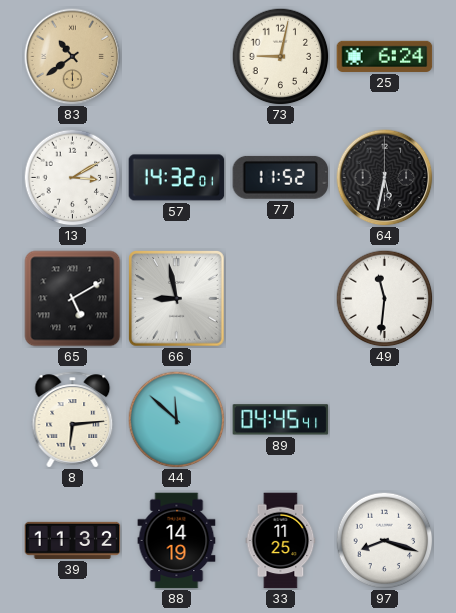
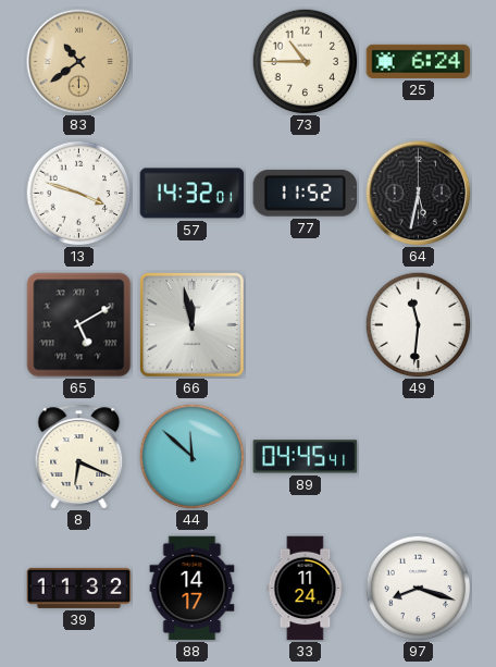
73: 9:02 -> 10:45 (305, 61)
13: 3:10 -> 3:48 (78, 193)
66: 8:58 -> 11:58 (193, 325)
8: 6:14 -> 6:19 (79, 457)
88: 14:19 -> 14:17 (193, 589)
33: 11:25 -> 11:24 (306, 589)
